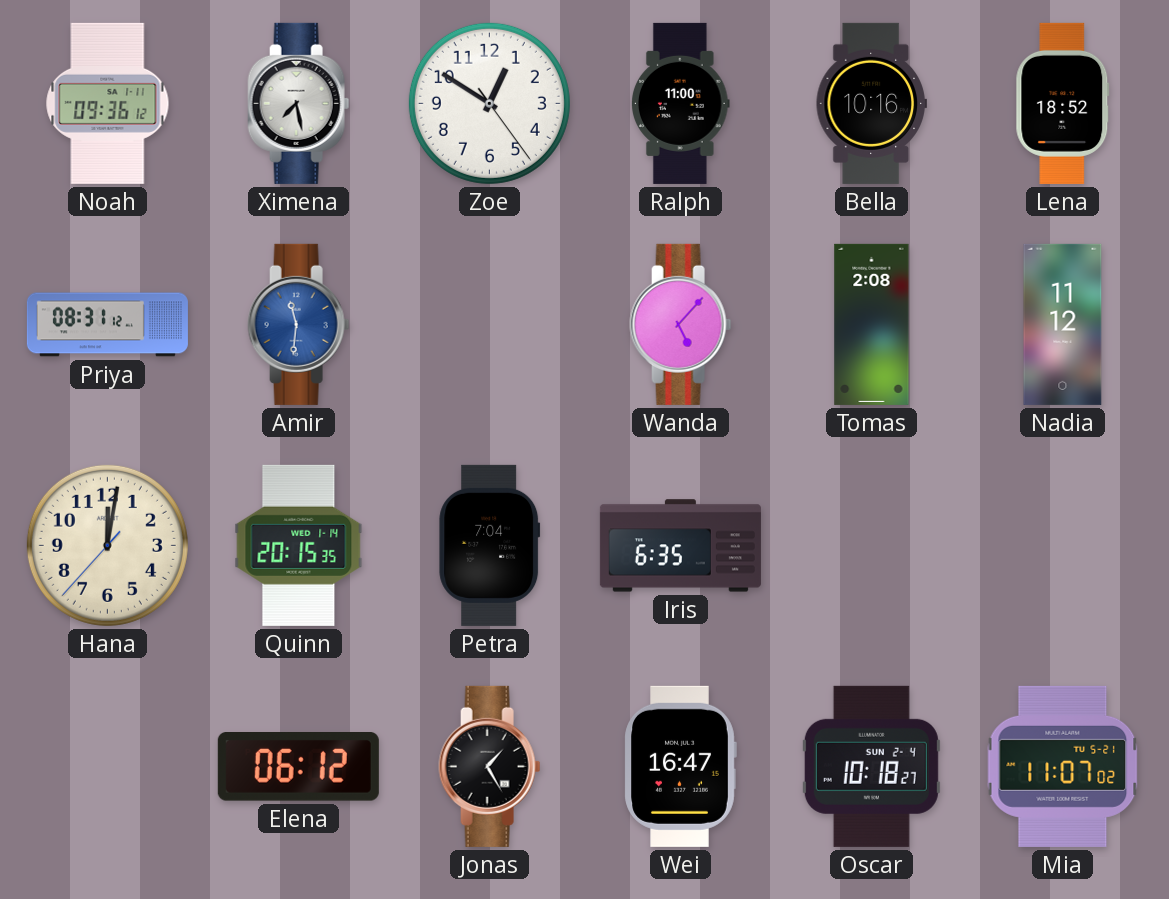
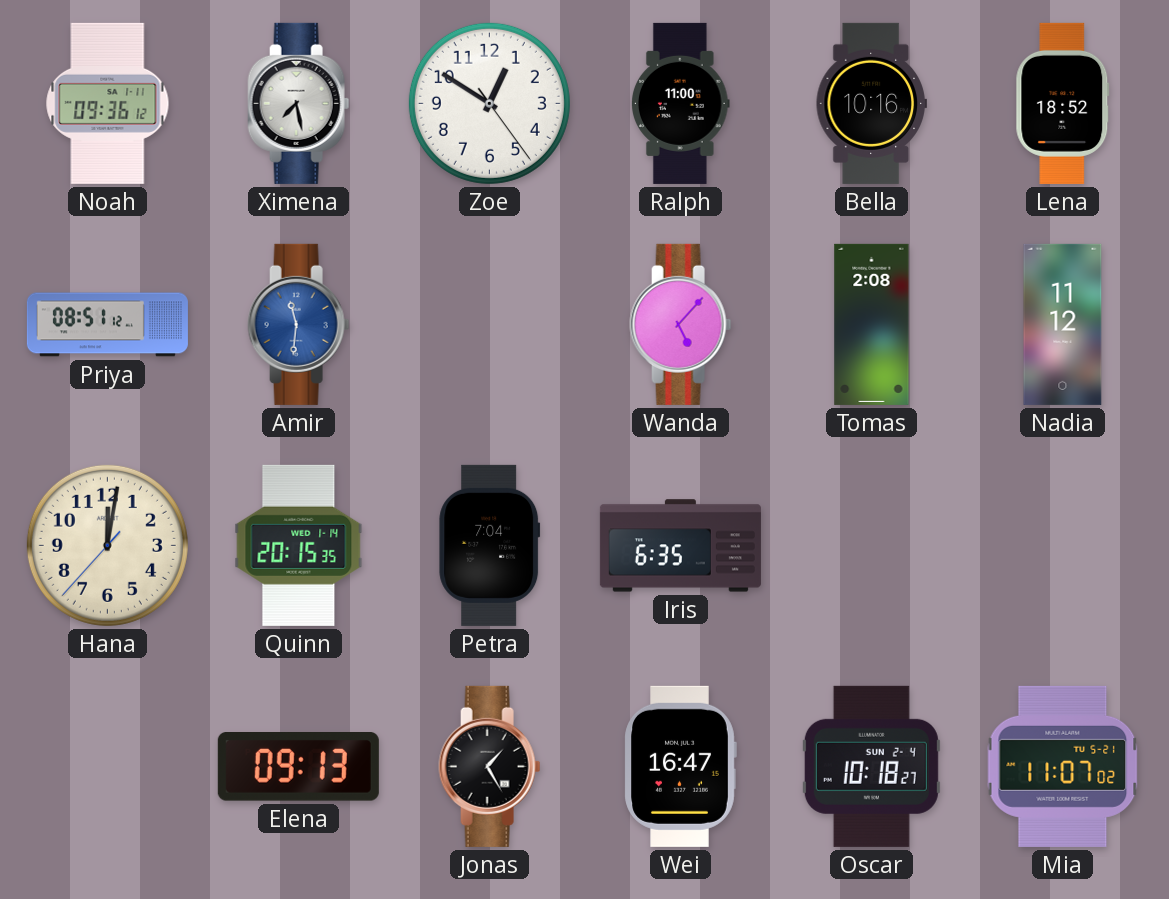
Priya: 08:31 -> 08:51 (107, 325)
Elena: 06:12 -> 09:13 (298, 767)
